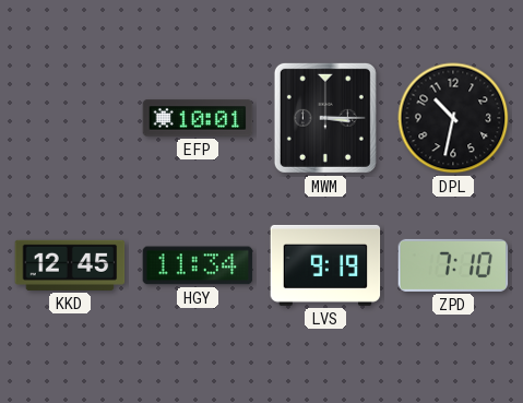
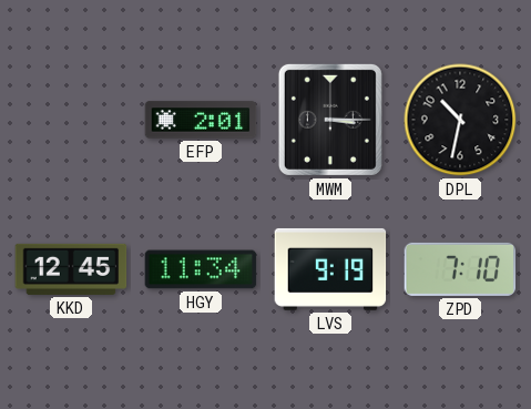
EFP: 10:01 -> 2:01 (201, 120)
